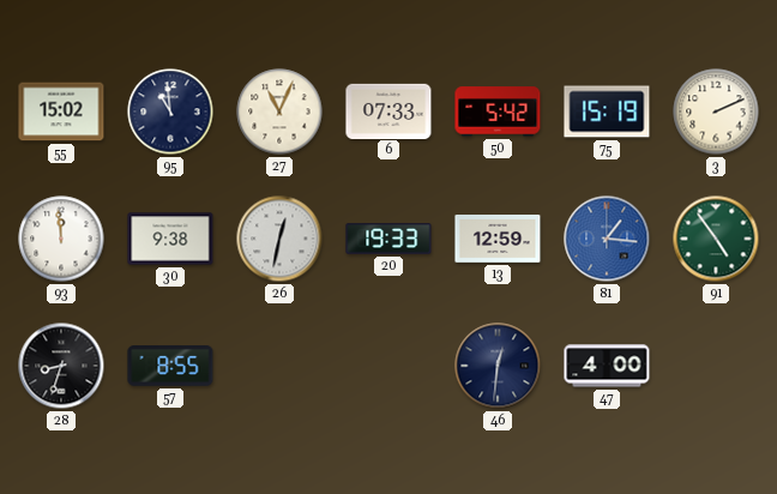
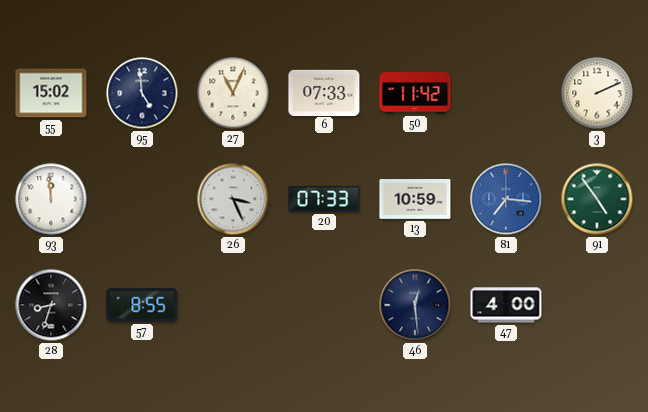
95: 10:59 -> 4:59 (142, 93)
50: 5:42 -> 11:42 (415, 93)
75: 15:19 -> none (607, 112)
30: 9:38 -> none (170, 239)
26: 12:32 -> 3:26 (233, 199)
20: 19:33 -> 07:33 (324, 199)
13: 12:59 -> 10:59 (415, 200)
81: 1:16 -> 7:16 (506, 199)
46: 12:31 -> 12:29 (415, 305)
